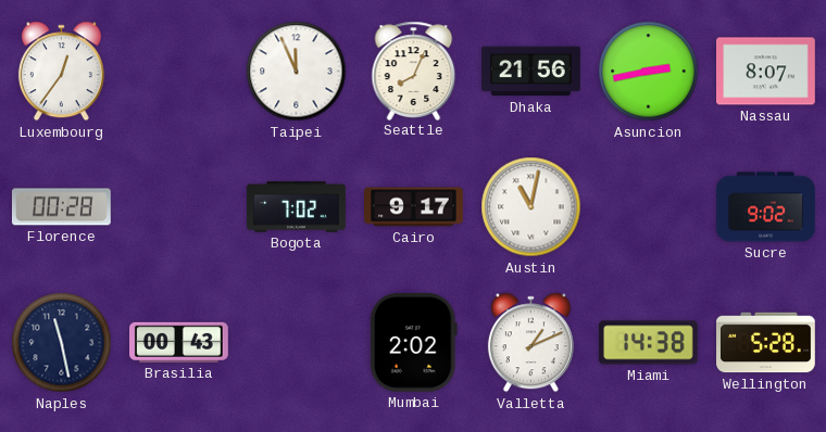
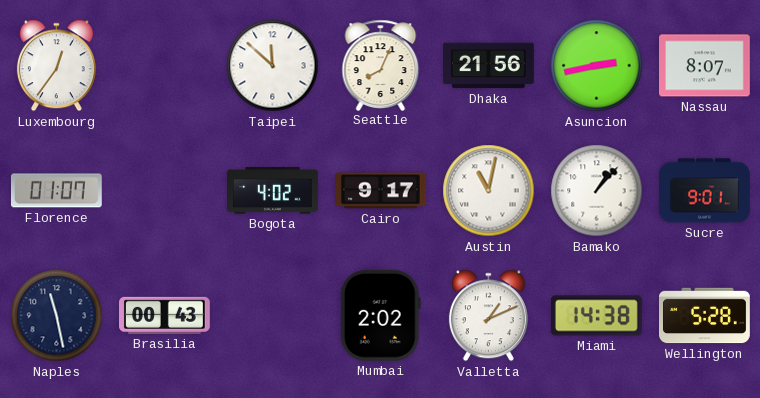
Taipei: 11:56 -> 11:52 (273, 66)
Florence: 00:28 -> 01:07 (56, 191)
Bogota: 7:02 -> 4:02 (273, 191)
Bamako: none -> 1:07 (597, 191)
Sucre: 9:02 -> 9:01 (705, 191)
